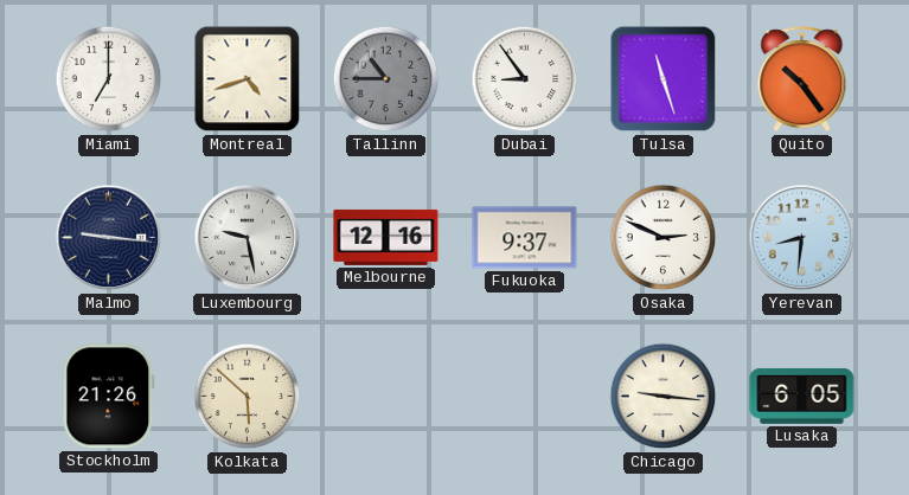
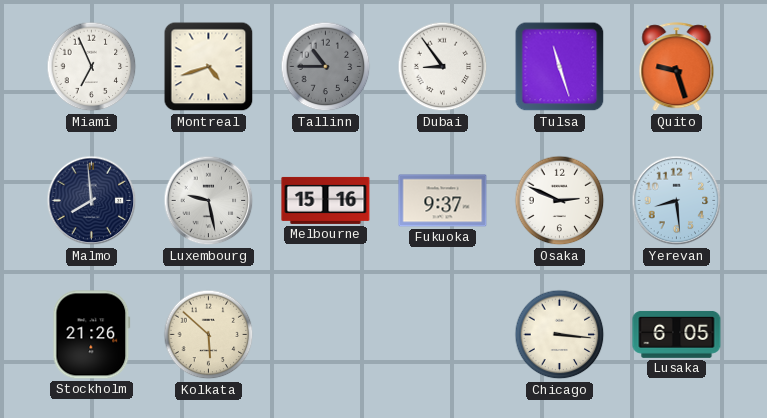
Miami: 7:00 -> 6:56 (92, 67)
Quito: 10:24 -> 9:27 (677, 67)
Malmo: 9:16 -> 7:59 (92, 201)
Melbourne: 12:16 -> 15:16 (326, 200)
Yerevan: 8:31 -> 8:29 (677, 201)
Chicago: 9:16 -> 3:16 (560, 335)
